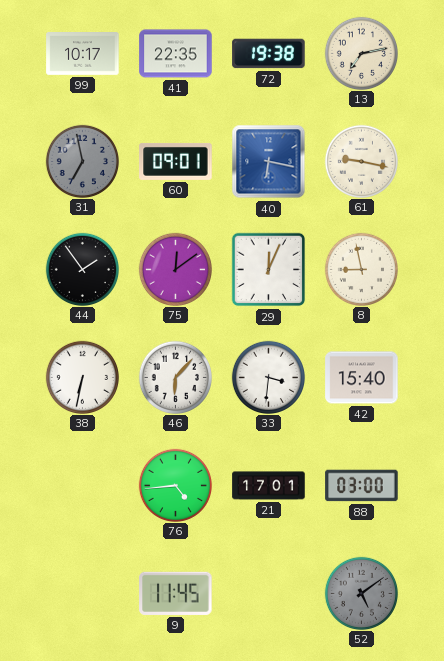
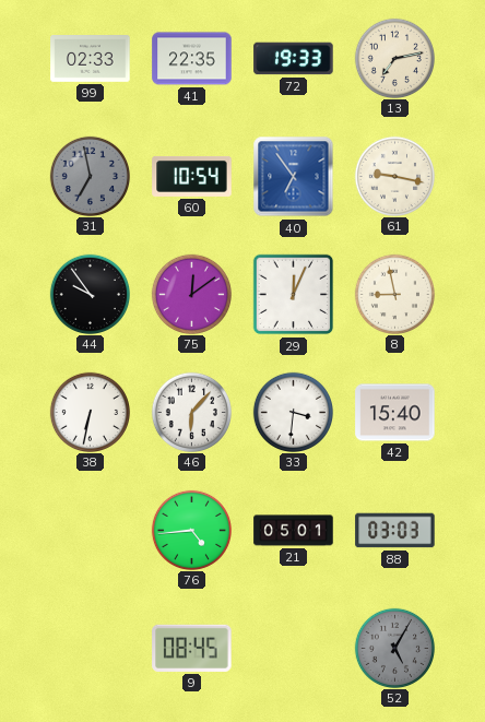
99: 10:17 -> 02:33 (91, 59)
72: 19:38 -> 19:33 (294, 59)
60: 09:01 -> 10:54 (192, 176)
40: 6:17 -> 6:54 (294, 177)
44: 1:54 -> 9:54 (90, 294)
21: 17:01 -> 05:01 (294, 531)
88: 03:00 -> 03:03 (395, 531)
9: 11:45 -> 08:45 (192, 648)
52: 5:09 -> 5:05 (394, 648)
